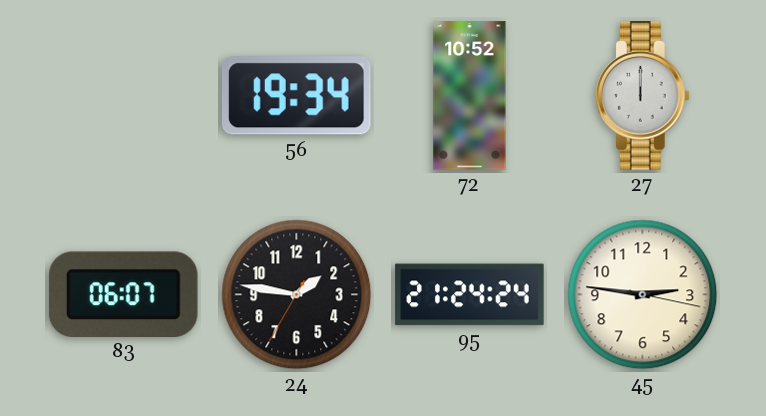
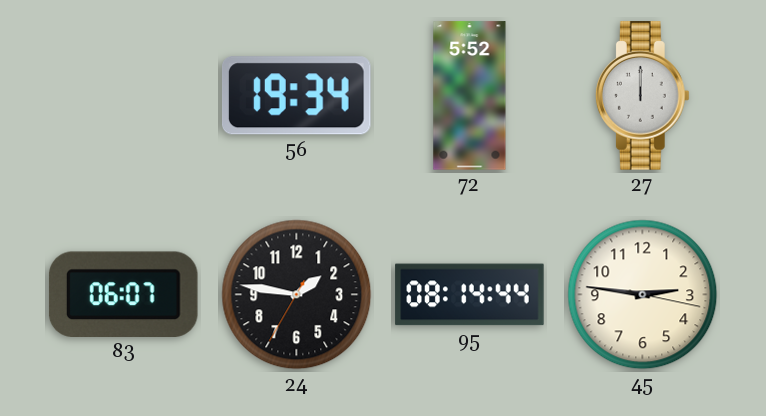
72: 10:52 -> 5:52 (470, 96)
95: 21:24 -> 08:14 (470, 295)
